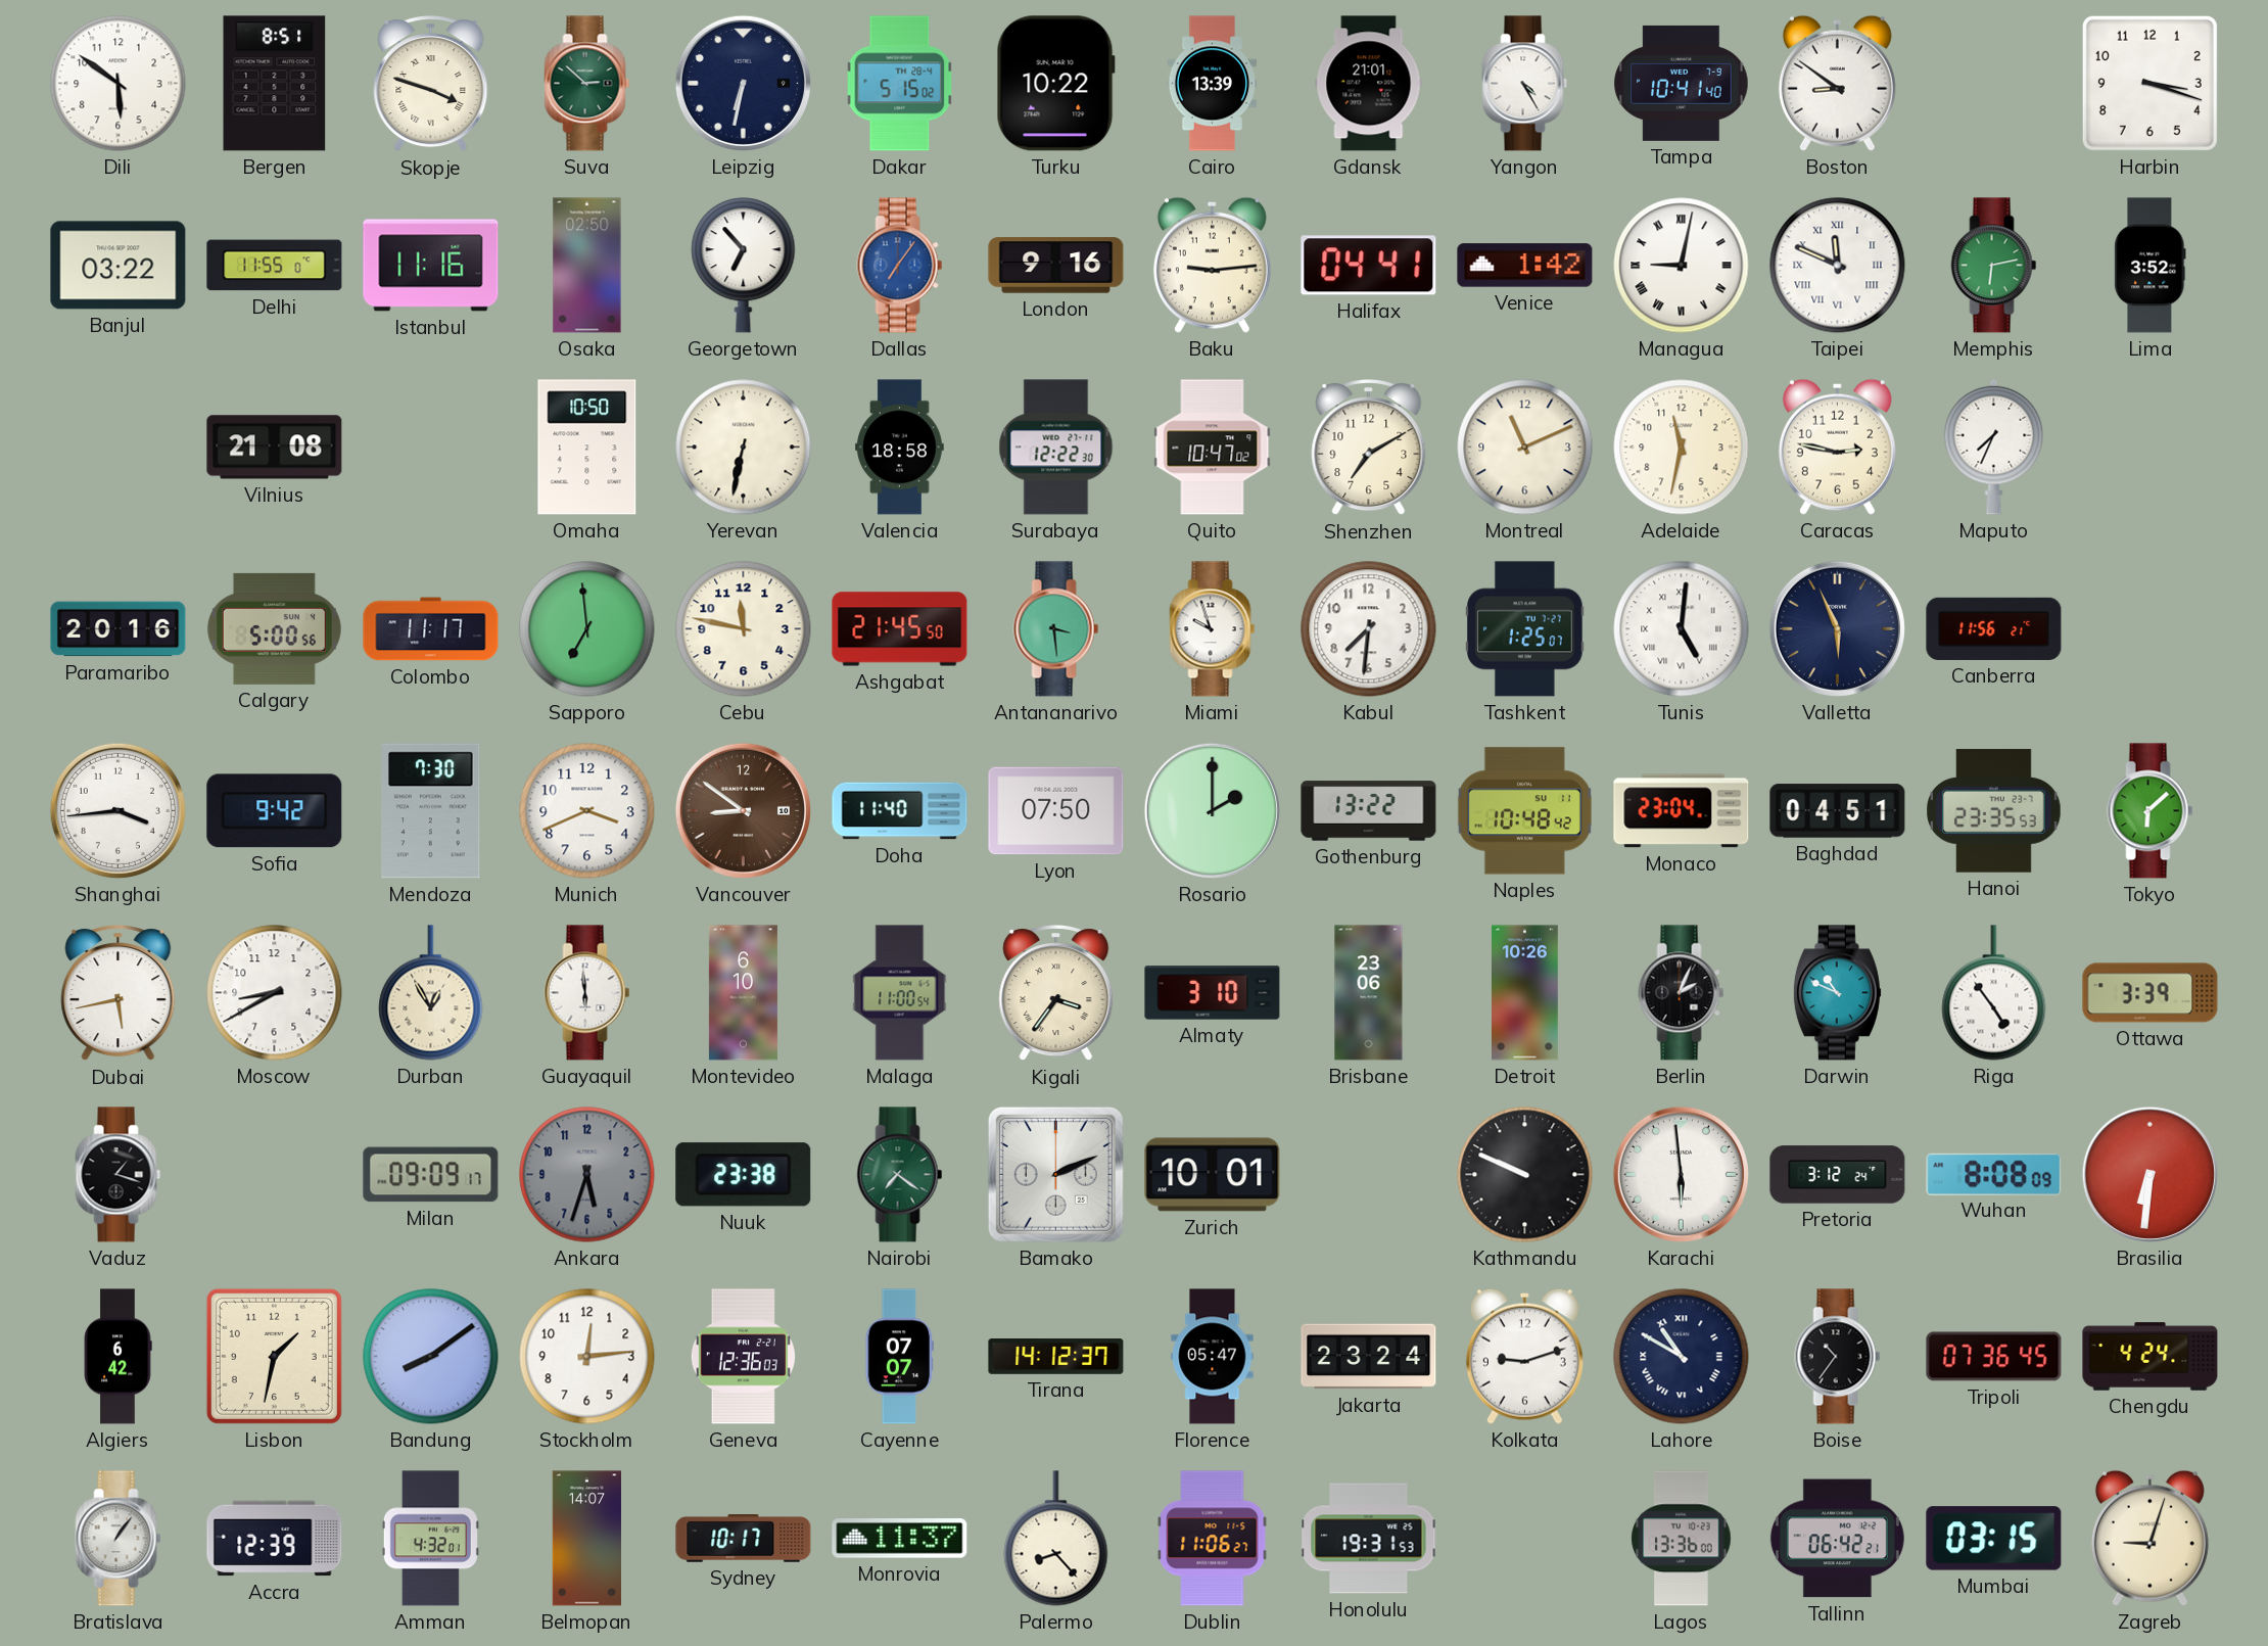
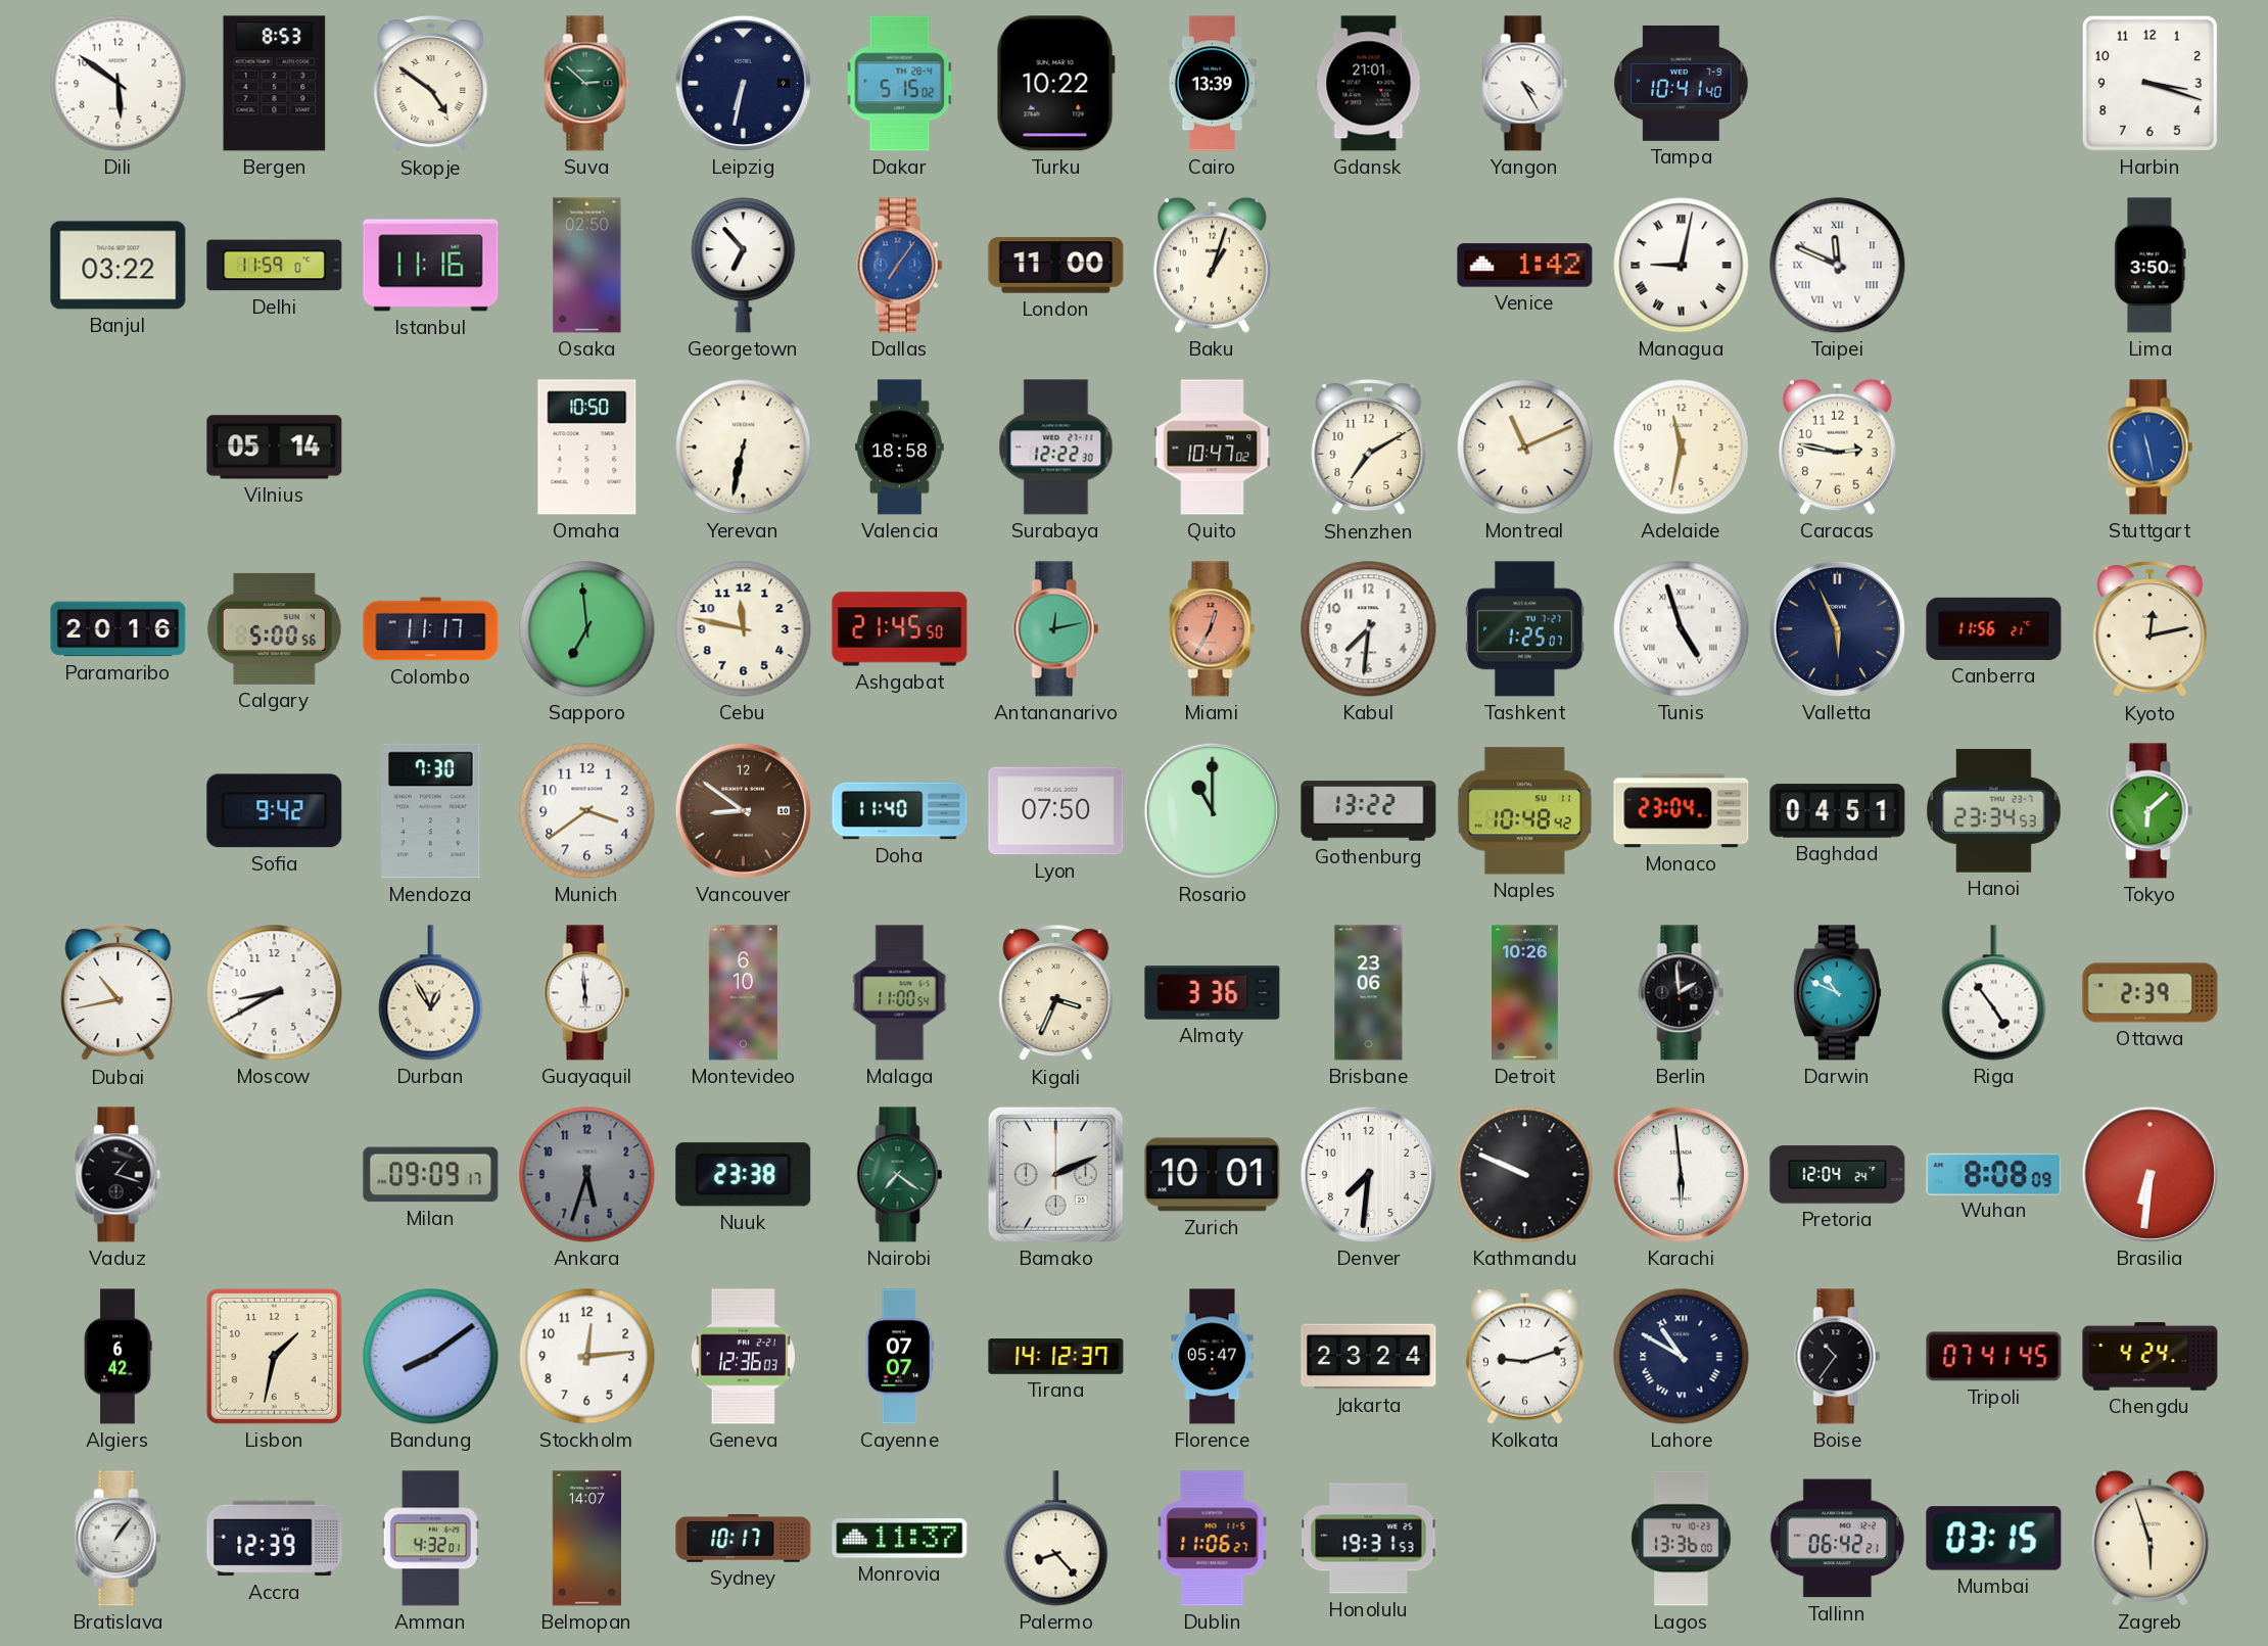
Bergen: 8:51 -> 8:53 (275, 84)
Skopje: 3:48 -> 4:51 (431, 85)
Boston: 8:51 -> none (1837, 83)
Delhi: 11:55 -> 11:59 (275, 266)
London: 9:16 -> 11:00 (1056, 266)
Baku: 9:14 -> 1:03 (1212, 265)
Halifax: 04:41 -> none (1369, 266)
Memphis: 6:13 -> none (1994, 266)
Lima: 3:52 -> 3:50 (2151, 266)
Vilnius: 21:08 -> 05:14 (275, 448)
Maputo: 7:34 -> none (1994, 446)
Stuttgart: none -> 11:28 (2151, 448)
Antananarivo: 3:29 -> 12:13 (1056, 629)
Miami: 9:57 -> 12:35 (1213, 629)
Miami dial: white -> salmon (1213, 629)
Tunis: 5:01 -> 4:57 (1682, 629)
Kyoto: none -> 12:13 (2151, 630)
Shanghai: 3:44 -> none (117, 810)
Munich: 3:41 -> 3:39 (587, 811)
Rosario: 2:00 -> 11:00 (1212, 810)
Hanoi: 23:35 -> 23:34 (1994, 811)
Dubai: 5:43 -> 10:43 (119, 994)
Kigali: 3:36 -> 3:34 (1056, 994)
Almaty: 3:10 -> 3:36 (1213, 993)
Berlin: 2:04 -> 1:59 (1682, 993)
Ottawa: 3:39 -> 2:39 (2151, 993)
Denver: none -> 7:31 (1368, 1174)
Pretoria: 3:12 -> 12:04 (1838, 1175)
Tripoli: 07:36 -> 07:41 (1994, 1357)
Zagreb: 9:03 -> 5:57 (2149, 1538)
